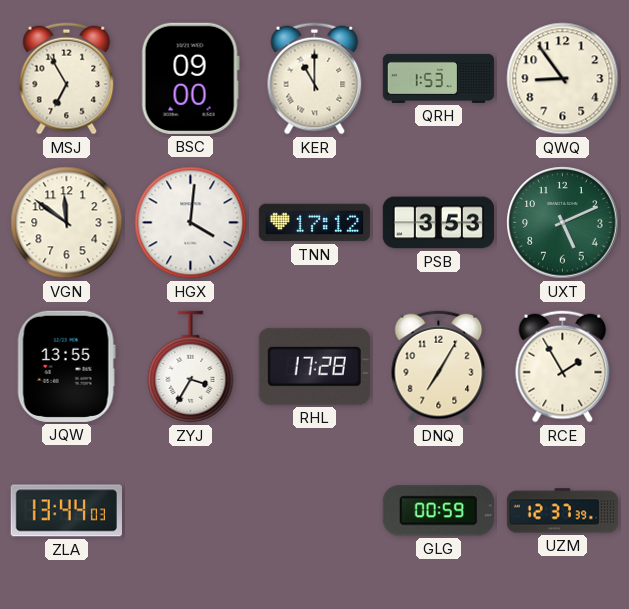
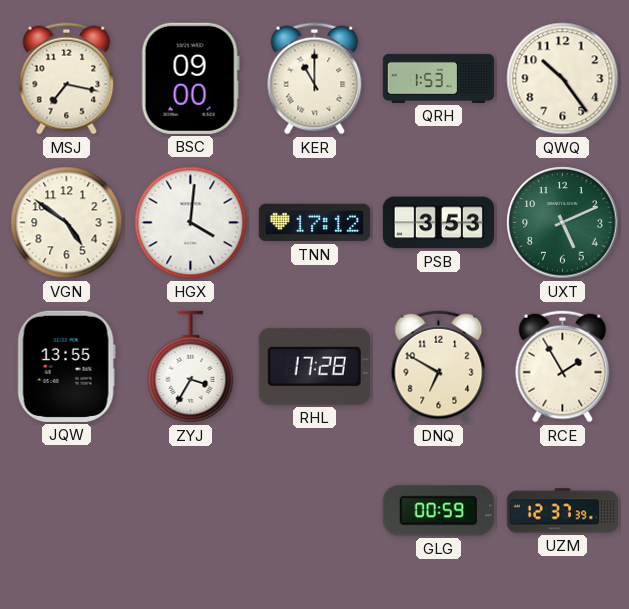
MSJ: 6:55 -> 7:17 (67, 79)
QWQ: 8:54 -> 10:24 (563, 79)
VGN: 11:51 -> 4:51 (67, 223)
DNQ: 7:05 -> 6:50 (439, 367)
ZLA: 13:44 -> none (66, 511)
